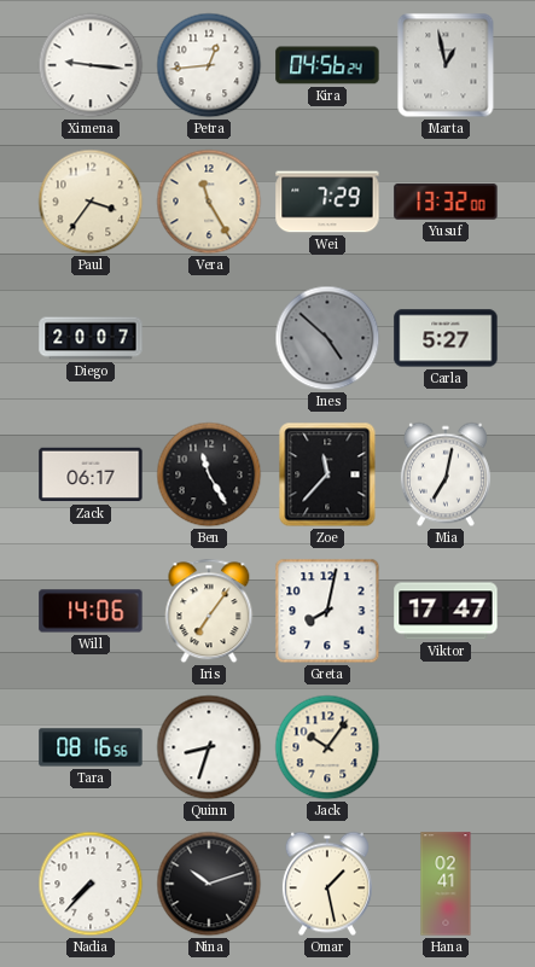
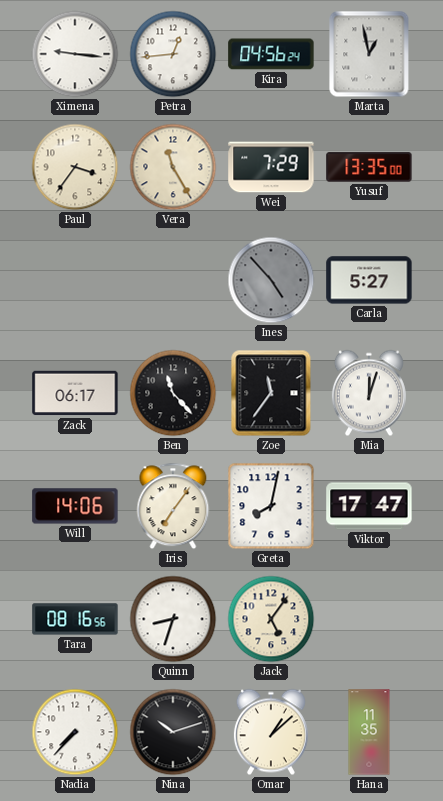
Yusuf: 13:32 -> 13:35 (369, 167)
Diego: 20:07 -> none (91, 338)
Ines: 4:52 -> 4:53 (271, 280)
Ben: 11:25 -> 11:23 (173, 393)
Zoe: 11:37 -> 11:36 (271, 393)
Mia: 7:02 -> 12:03 (369, 393)
Jack: 10:06 -> 5:06 (271, 619)
Omar: 1:28 -> 1:08 (271, 732)
Hana: 02:41 -> 11:35 (369, 732)
